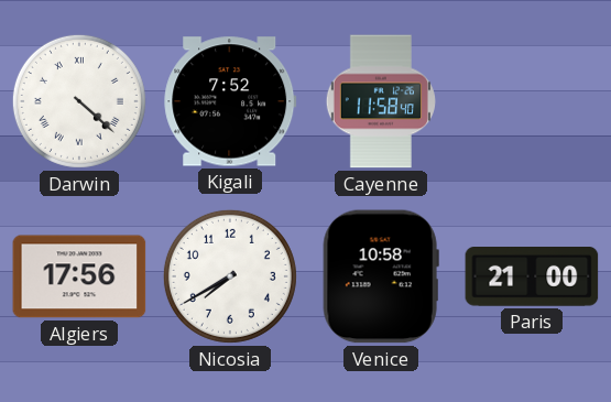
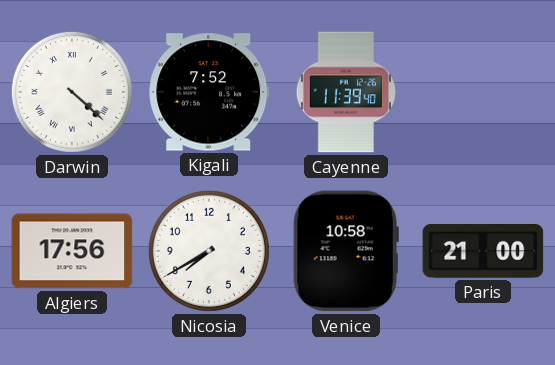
Cayenne: 11:58 -> 11:39 (346, 92)
